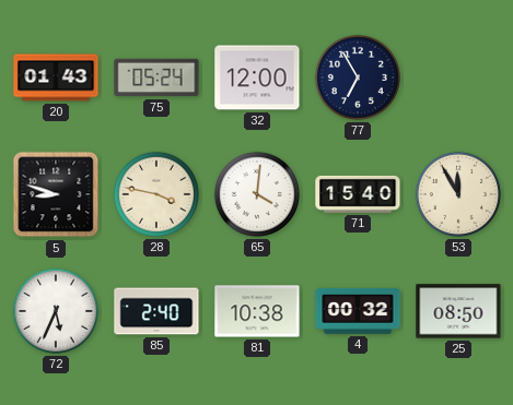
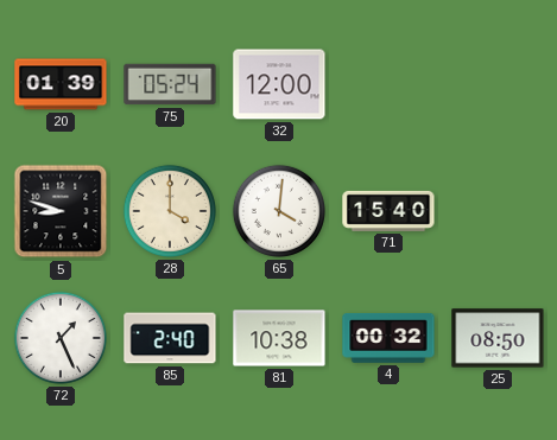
20: 01:43 -> 01:39 (61, 84)
77: 6:55 -> none (358, 78)
28: 3:47 -> 4:00 (170, 211)
53: 11:55 -> none (458, 194)
72: 5:34 -> 1:26 (61, 338)
